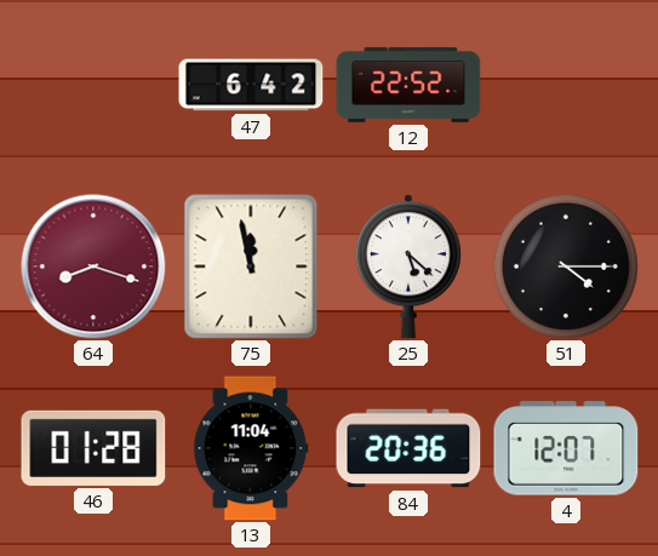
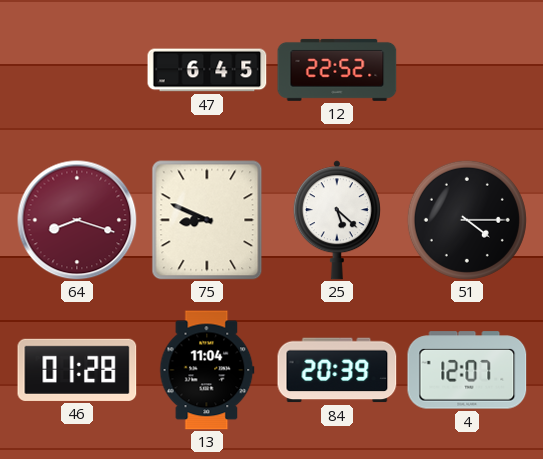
47: 6:42 -> 6:45 (207, 70)
75: 11:58 -> 8:49 (207, 220)
84: 20:36 -> 20:39 (337, 370)
